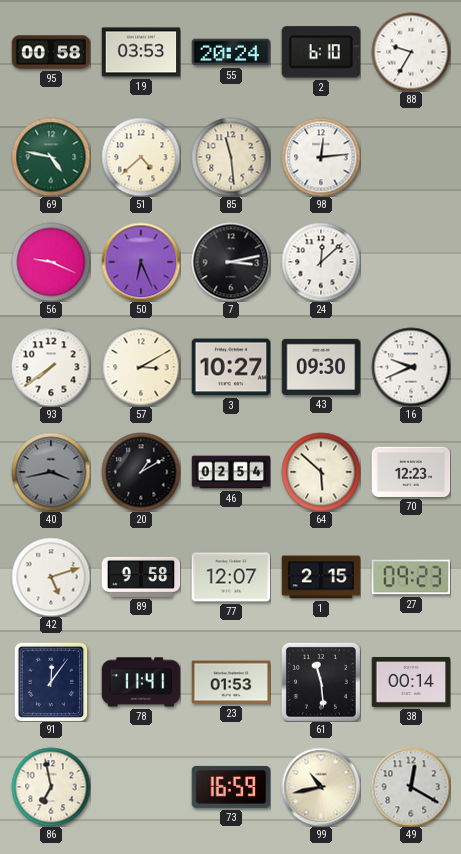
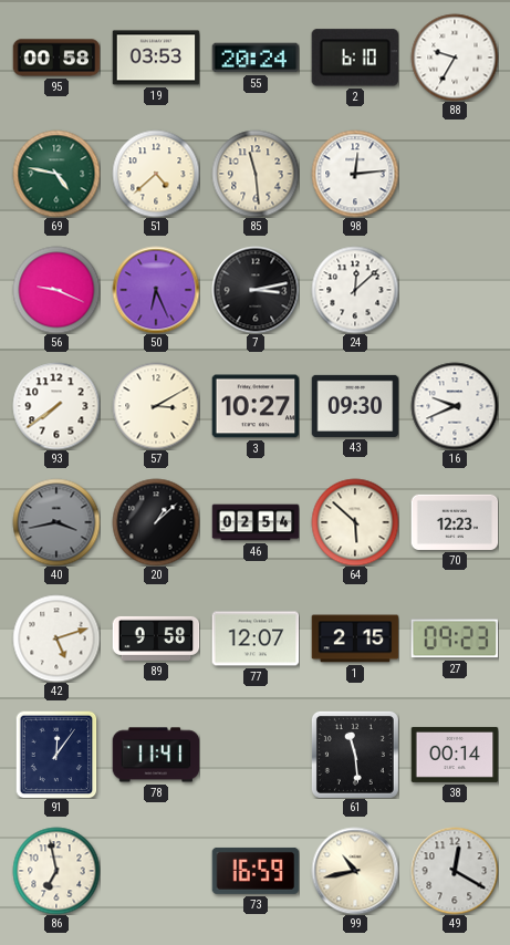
20: 1:10 -> 1:08 (156, 522)
23: 01:53 -> none (231, 682)
